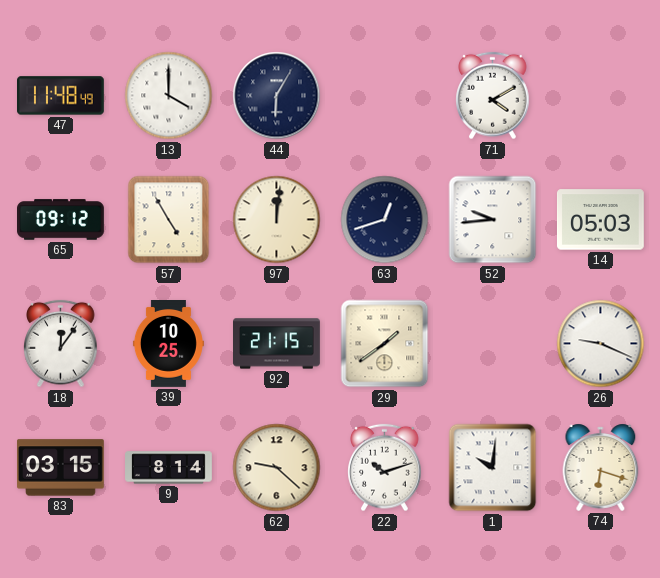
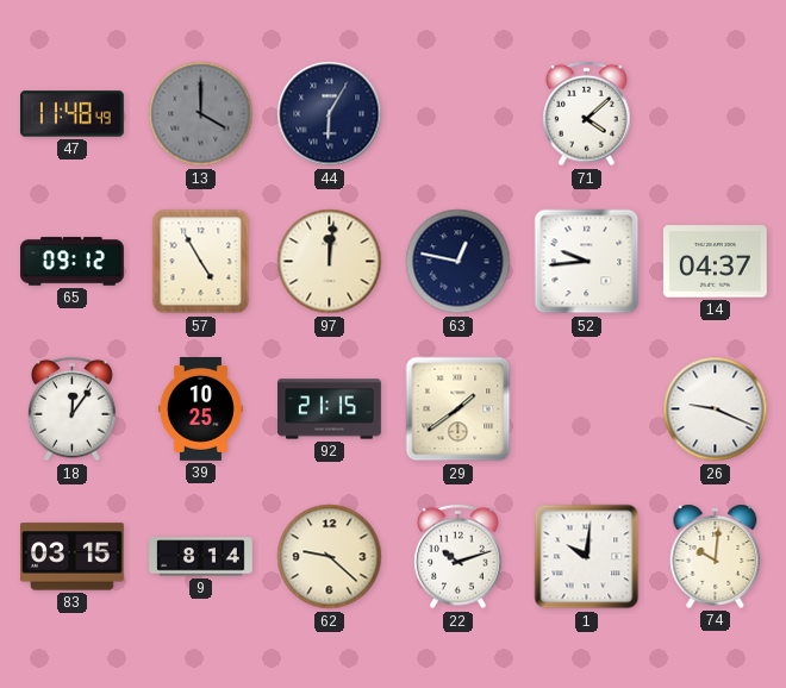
13 dial: white -> grey (201, 114)
71: 4:10 -> 4:08 (587, 114)
63: 12:42 -> 12:47 (458, 262)
14: 05:03 -> 04:37 (716, 262)
74: 6:18 -> 10:01 (716, 556)
